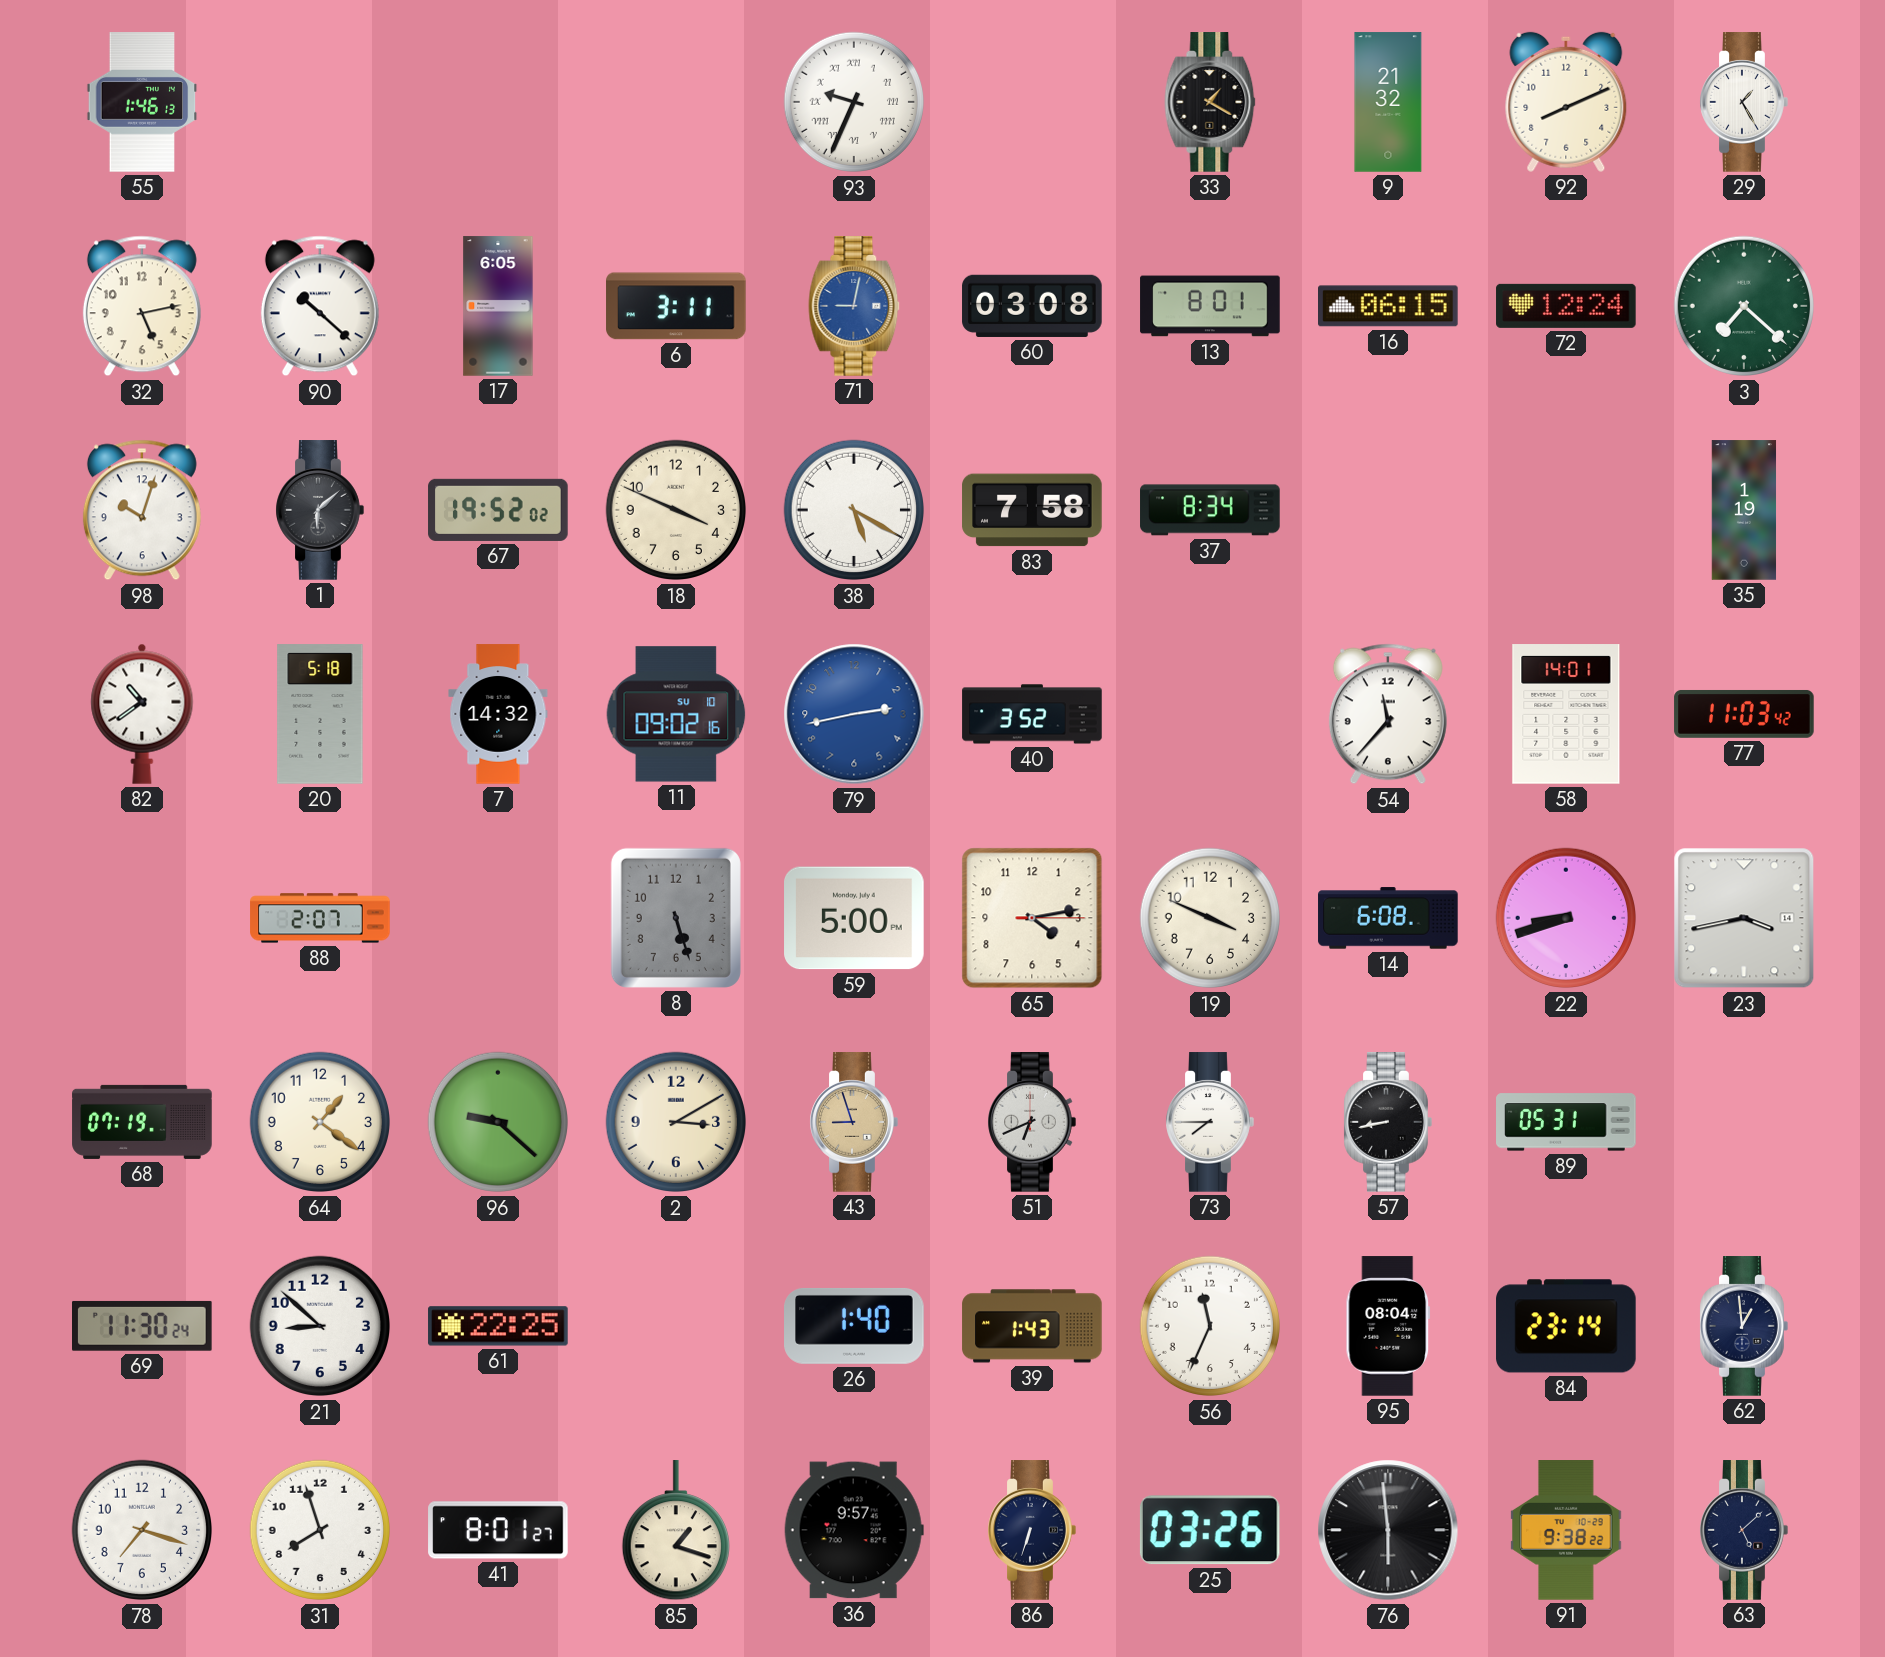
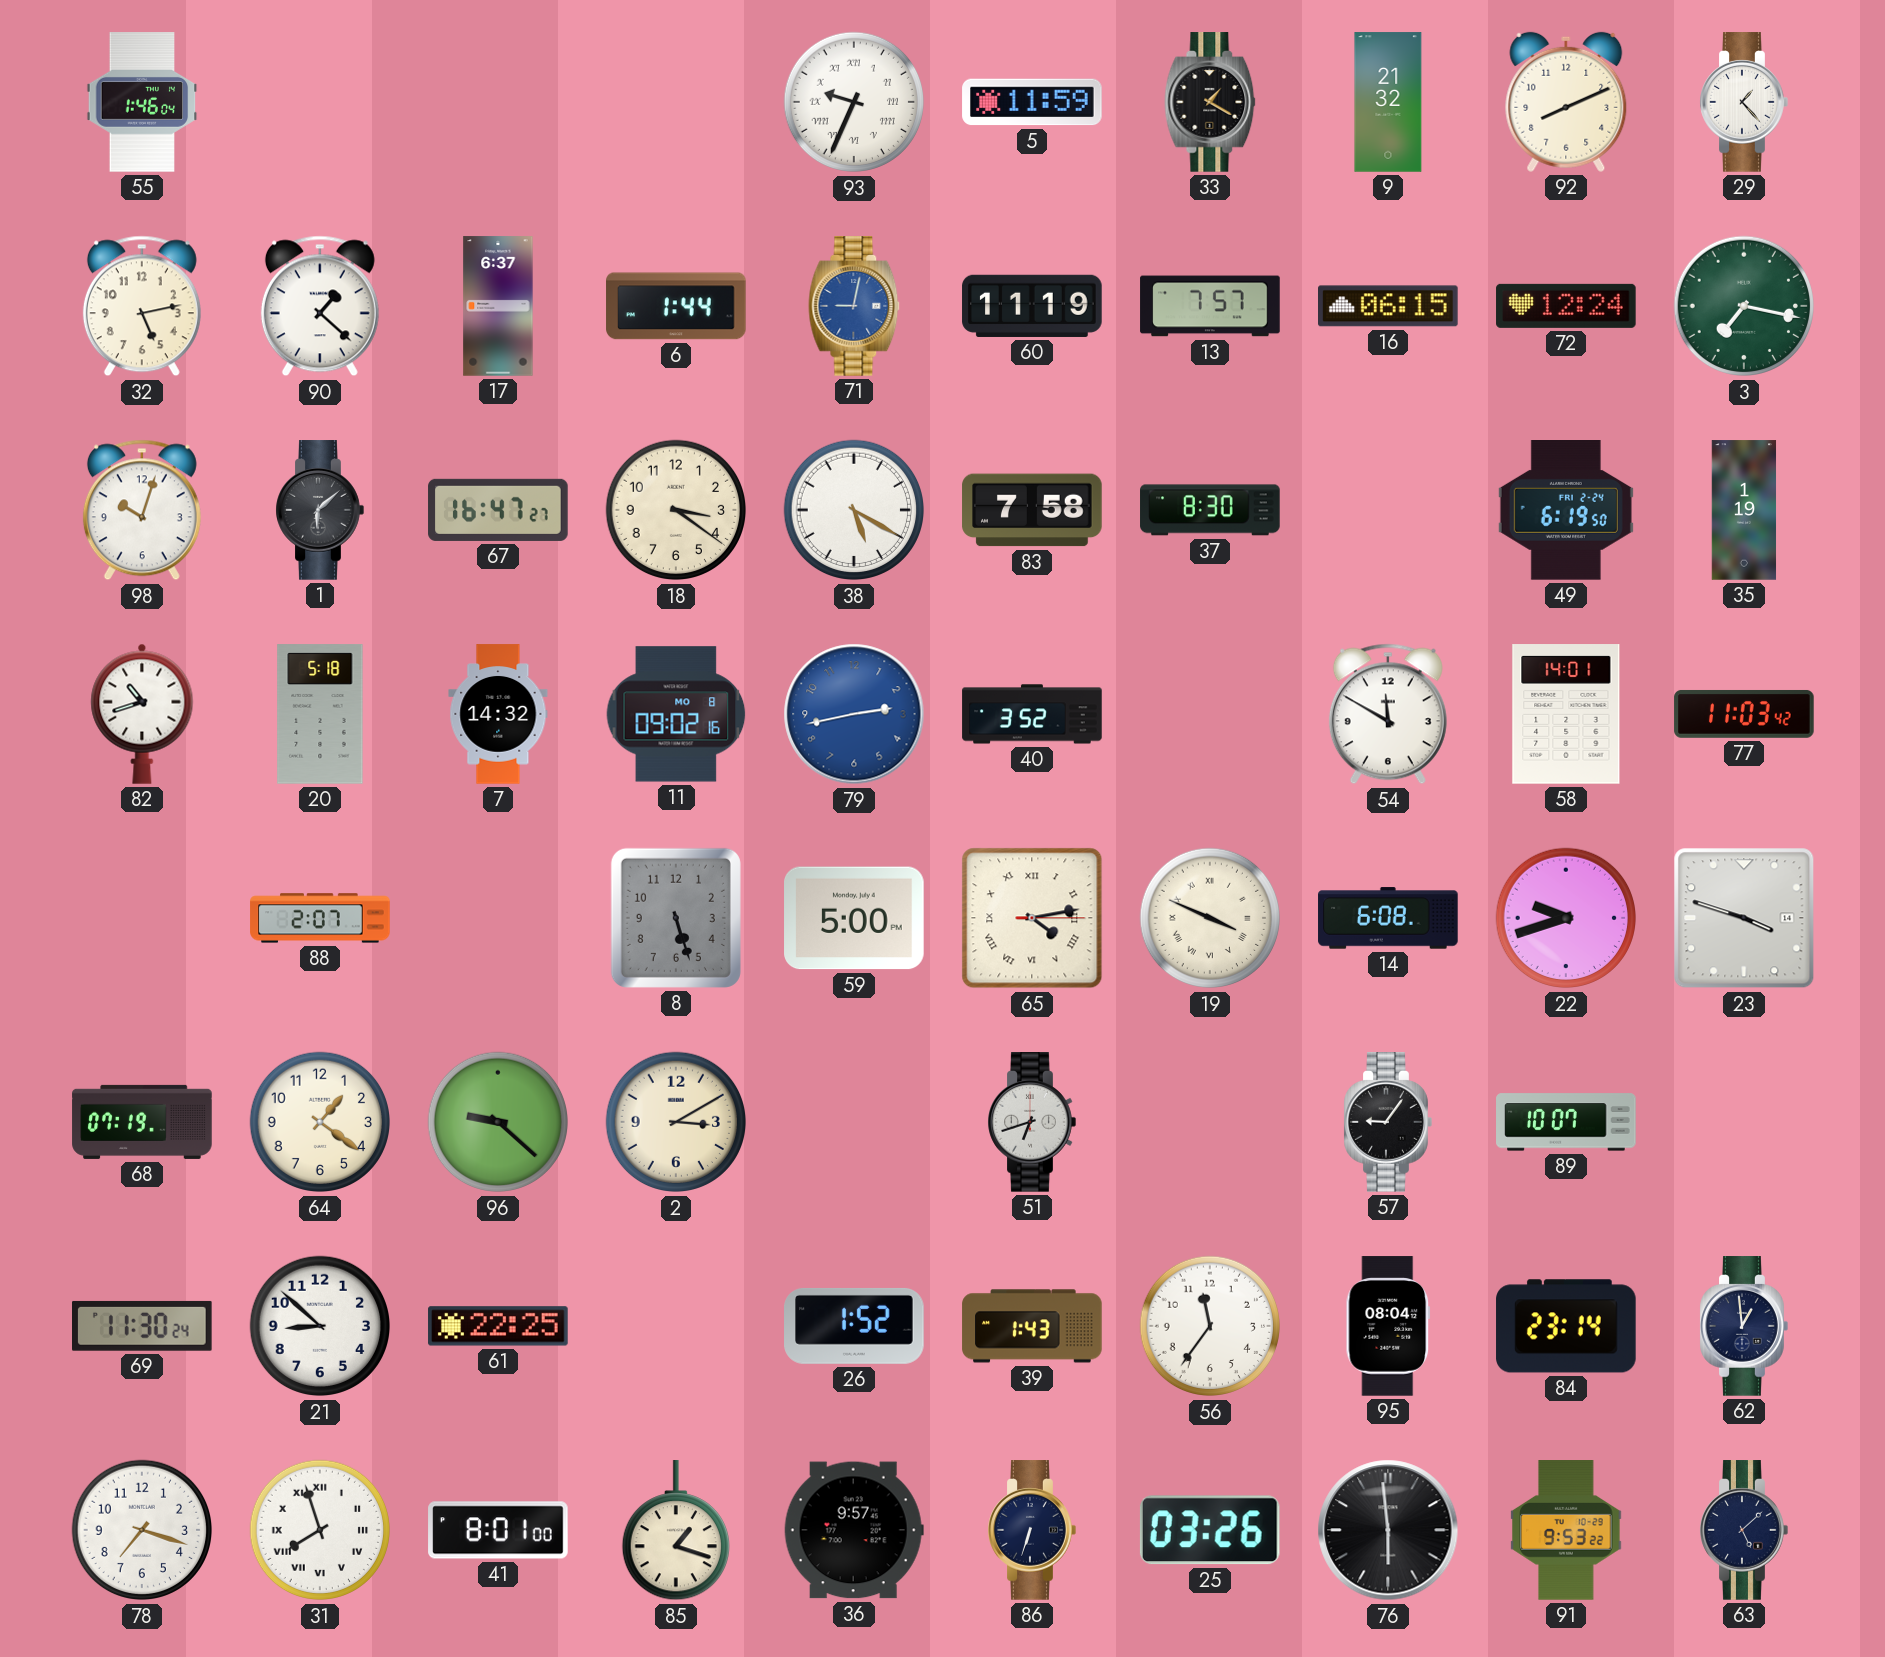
55: 1:46:13 -> 1:46:04 (142, 102)
5: none -> 11:59 (1032, 102)
29: 1:25 -> 1:23 (1744, 102)
90: 10:22 -> 1:22 (320, 306)
17: 6:05 -> 6:37 (498, 306)
6: 3:11 -> 1:44 (676, 306)
60: 03:08 -> 11:19 (1032, 306)
13: 8:01 -> 7:57 (1210, 306)
3: 7:22 -> 7:17 (1744, 306)
67: 19:52 -> 16:47 (498, 510)
18: 3:49 -> 3:21 (676, 510)
37: 8:34 -> 8:30 (1210, 510)
49: none -> 6:19 (1566, 510)
82: 10:39 -> 10:42 (142, 714)
11 date: SU 10 -> MO 8 (676, 714)
54: 11:37 -> 11:50 (1388, 714)
65 numerals: Arabic -> Roman (1032, 918)
19 numerals: Arabic -> Roman (1210, 918)
22: 8:42 -> 9:42 (1566, 918)
23: 3:43 -> 3:48 (1744, 918)
43: 8:57 -> none (854, 1122)
51: 6:41 -> 6:42 (1032, 1122)
73: 7:45 -> none (1210, 1122)
57: 8:43 -> 9:06 (1388, 1122)
89: 05:31 -> 10:07 (1566, 1122)
26: 1:40 -> 1:52 (854, 1326)
56: 11:34 -> 11:36 (1210, 1326)
31 numerals: Arabic -> Roman (320, 1530)
41: 8:01:27 -> 8:01:00 (498, 1530)
91: 9:38 -> 9:53 (1566, 1530)
